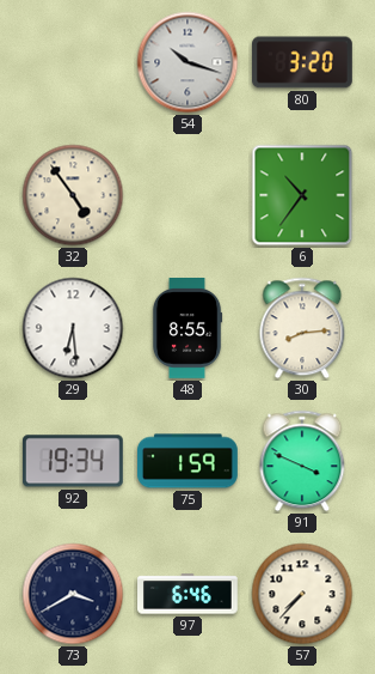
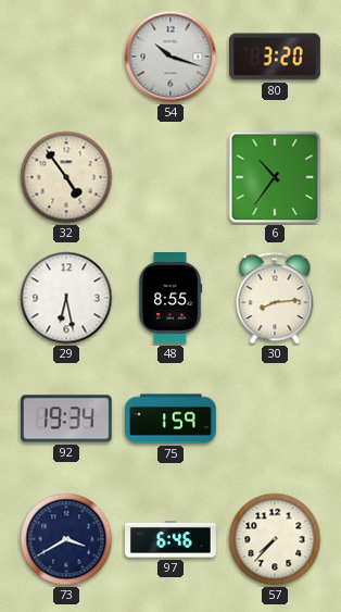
29: 6:29 -> 6:28 (66, 298)
91: 3:49 -> none (302, 461)
